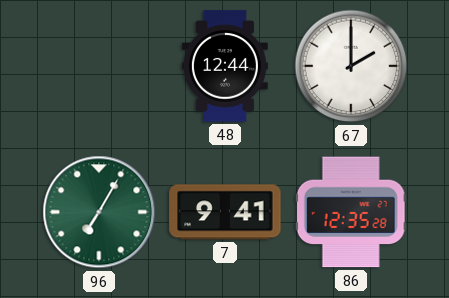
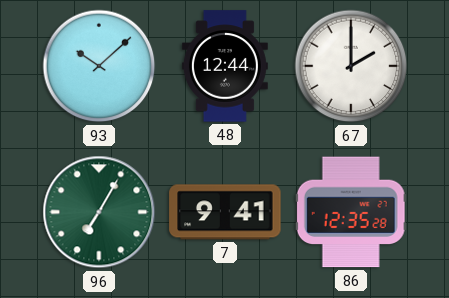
93: none -> 10:08 (99, 66)
